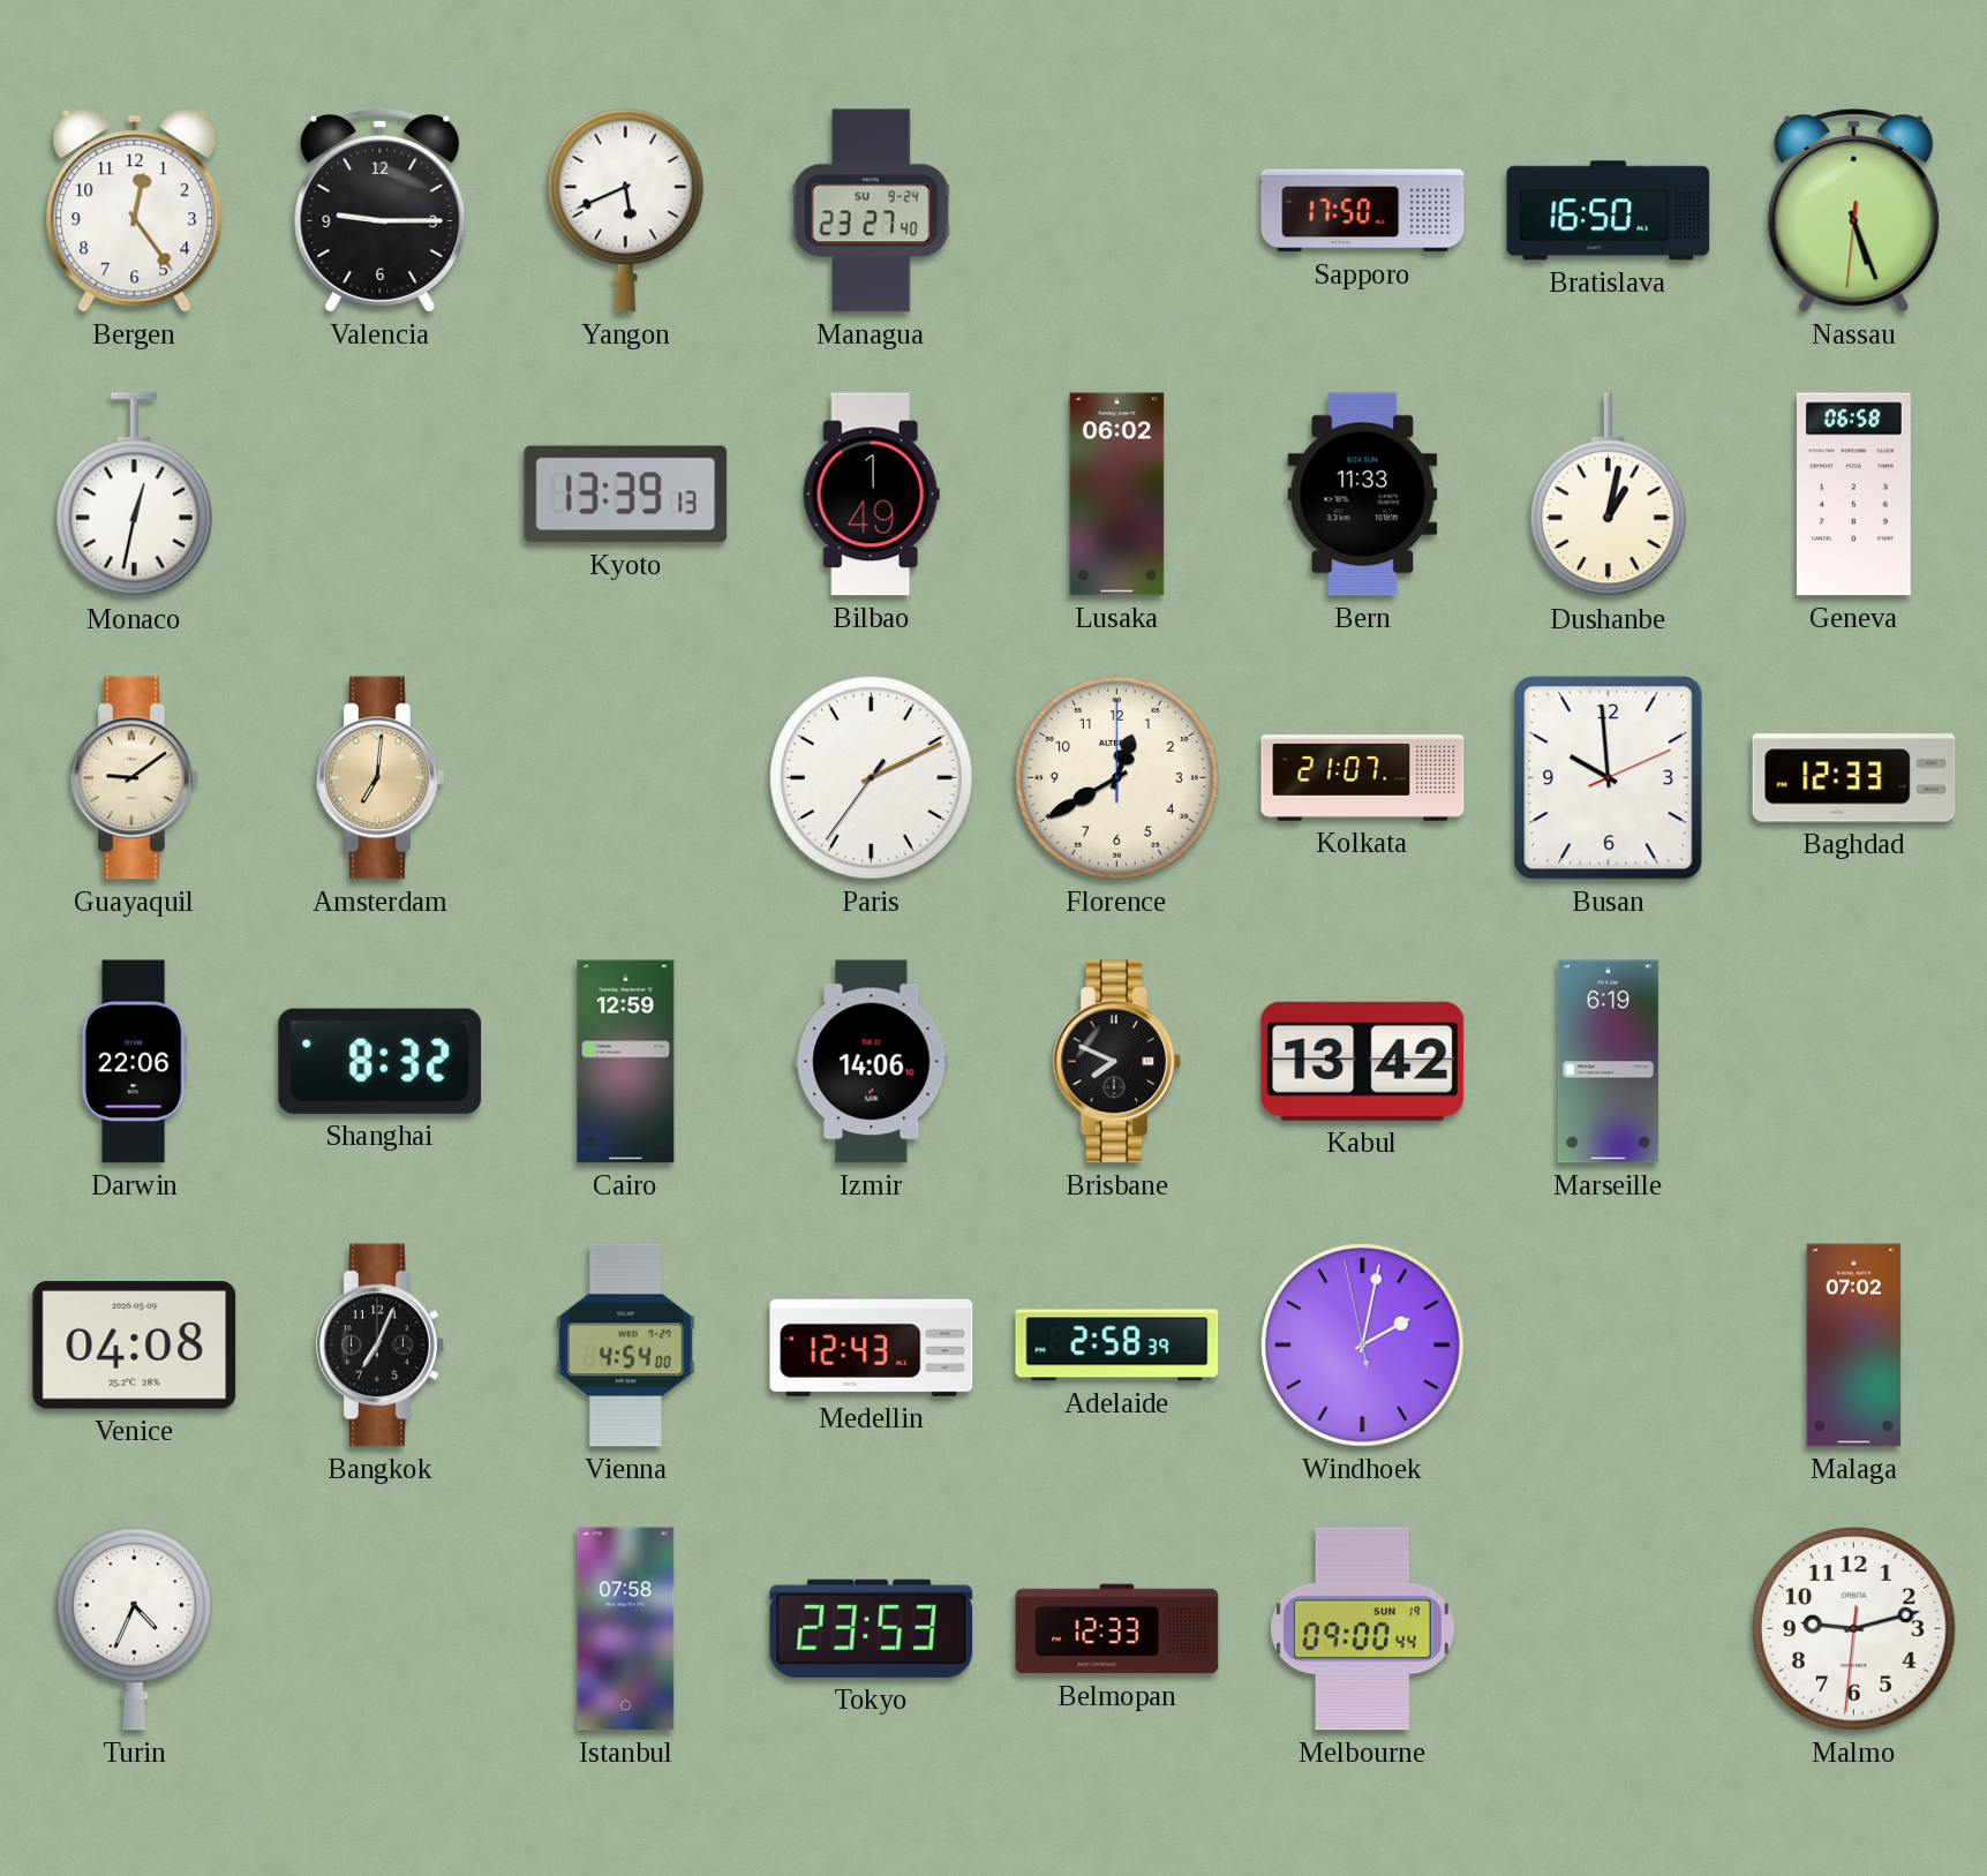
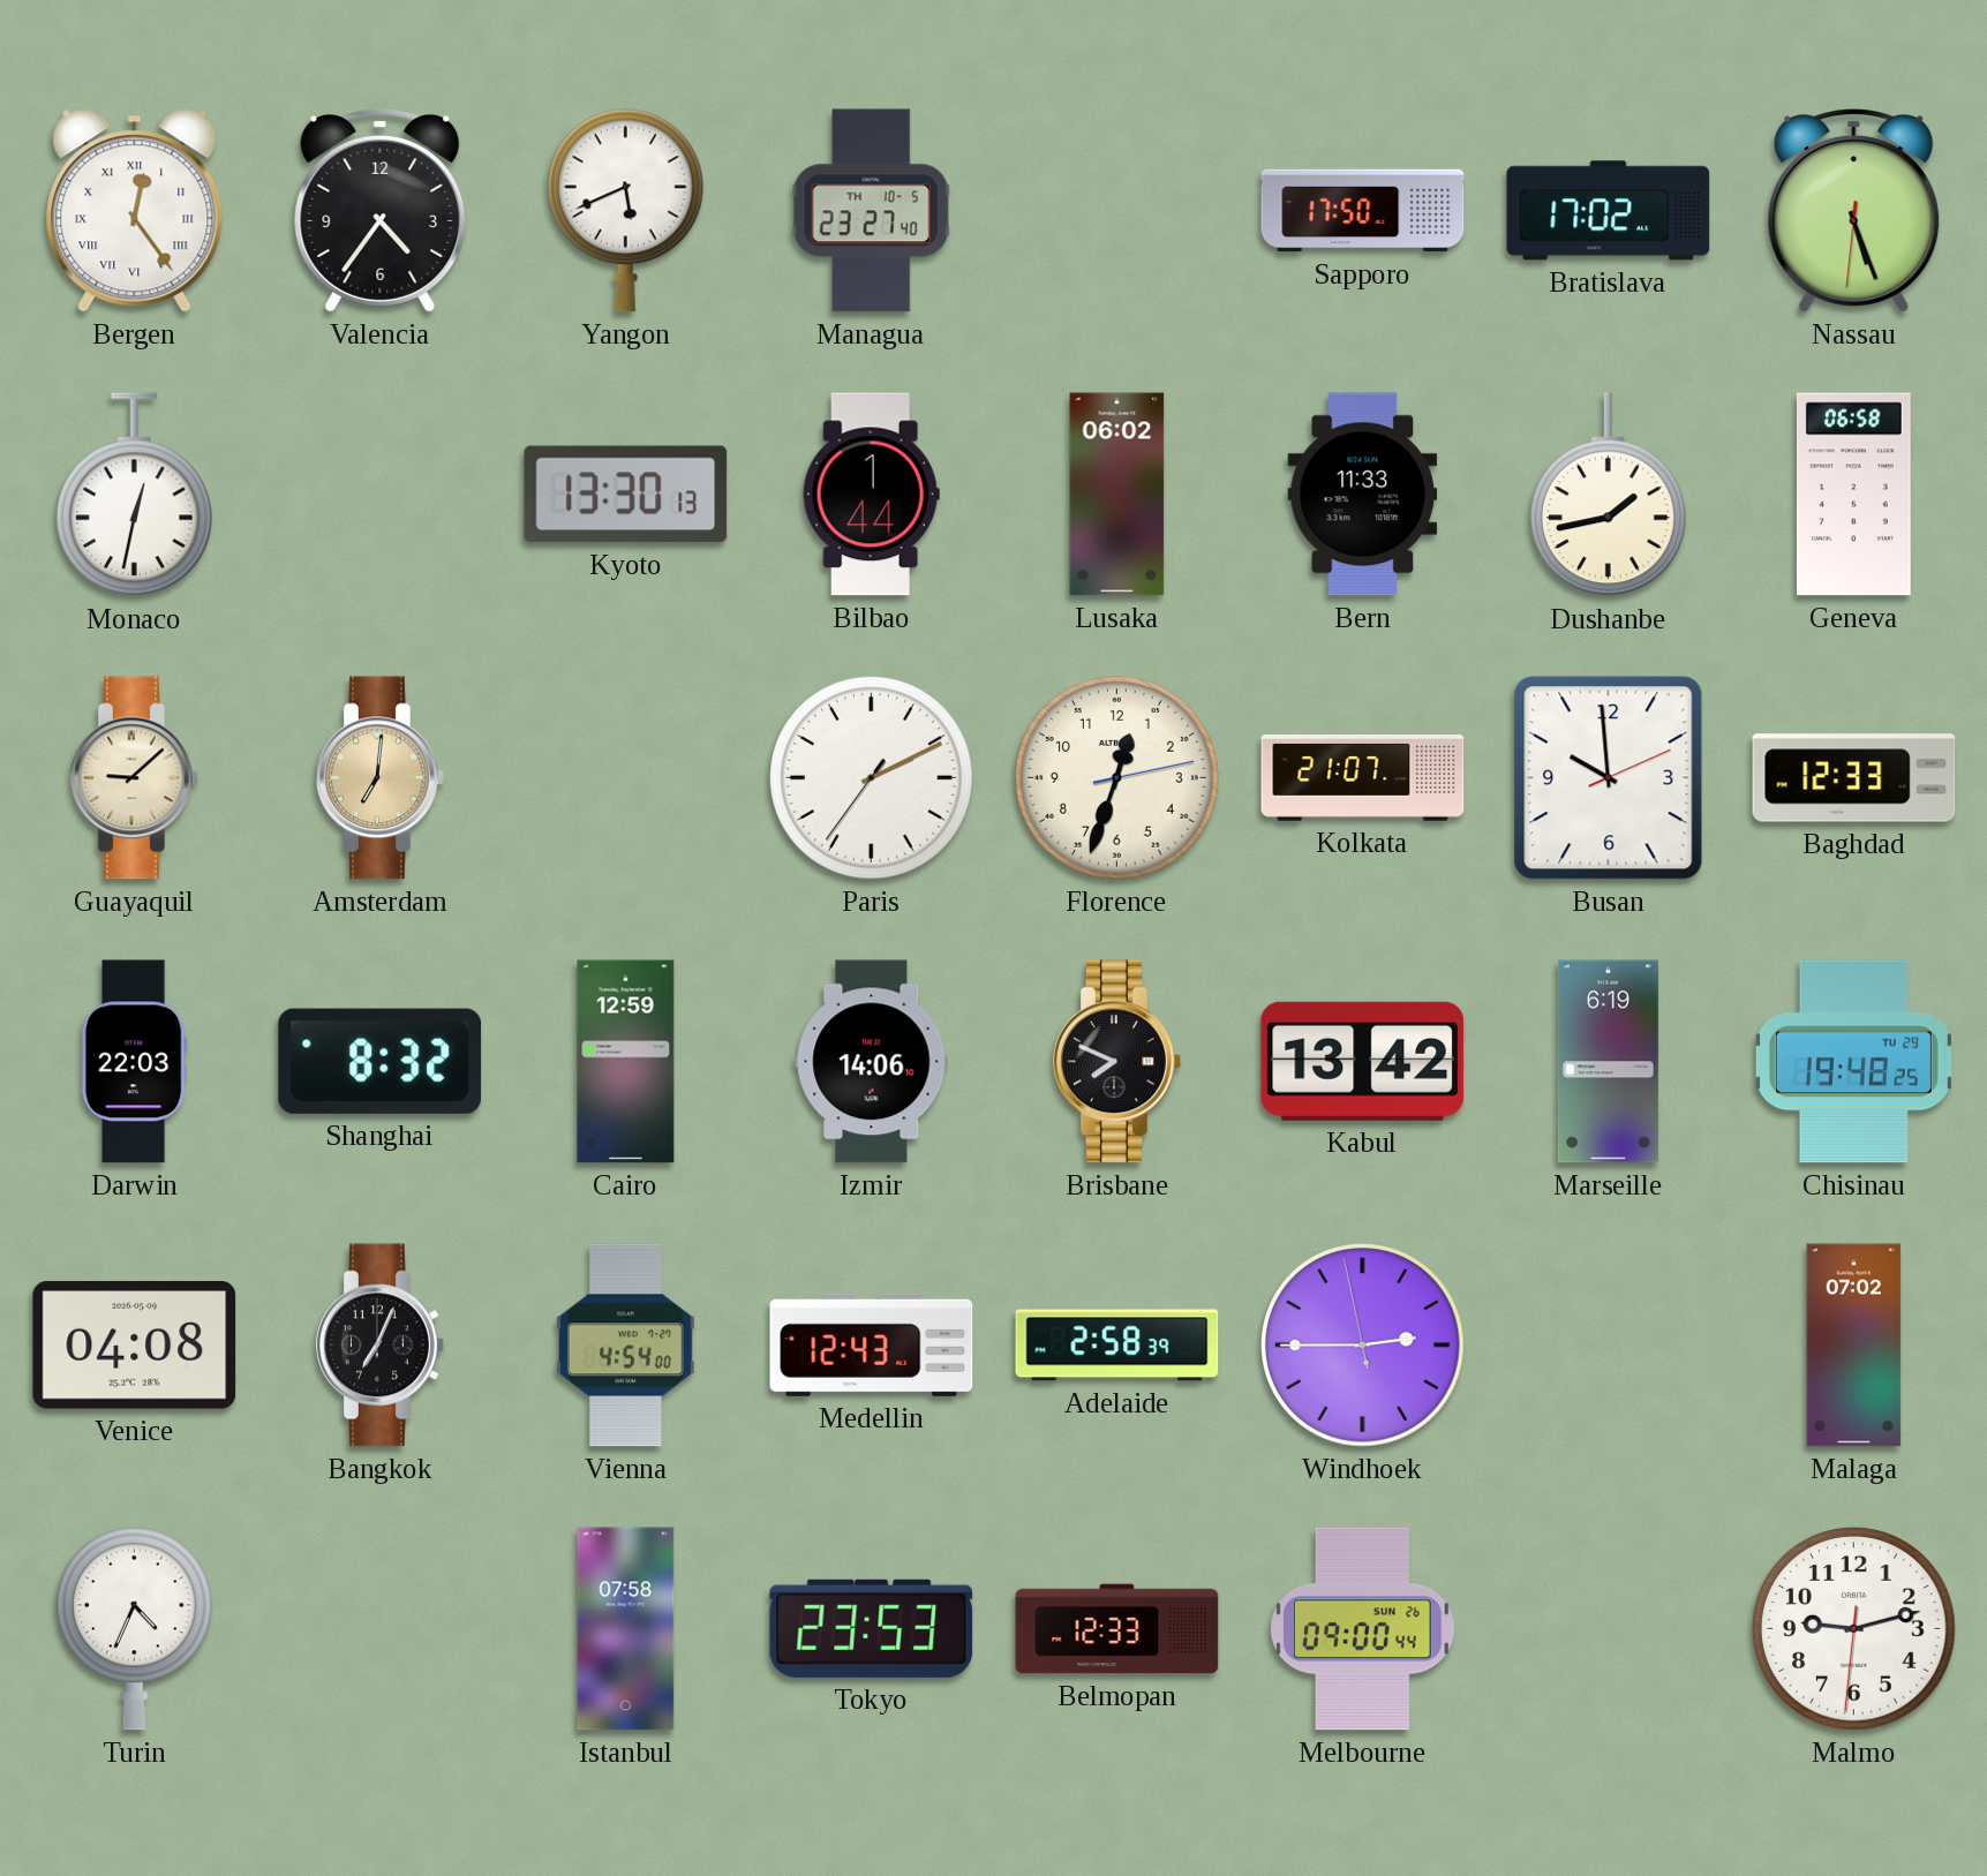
Bergen numerals: Arabic -> Roman (135, 211)
Valencia: 9:15 -> 4:36 (381, 211)
Managua date: SU 9-24 -> TH 10-5 (872, 211)
Bratislava: 16:50 -> 17:02 (1609, 211)
Kyoto: 13:39 -> 13:30 (626, 495)
Bilbao: 1:49 -> 1:44 (871, 495)
Dushanbe: 1:02 -> 1:43 (1608, 495)
Guayaquil: 9:09 -> 9:08 (135, 778)
Florence: 12:40 -> 12:33 (1117, 778)
Darwin: 22:06 -> 22:03 (134, 1062)
Chisinau: none -> 19:48 (1853, 1062)
Windhoek: 2:01 -> 2:44 (1363, 1346)
Melbourne date: SUN 19 -> SUN 26 (1362, 1629)
